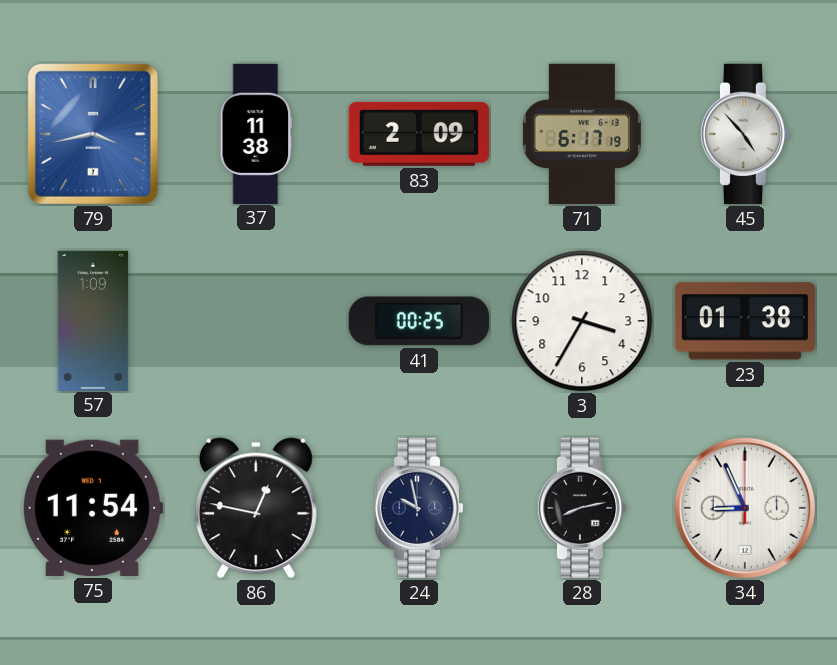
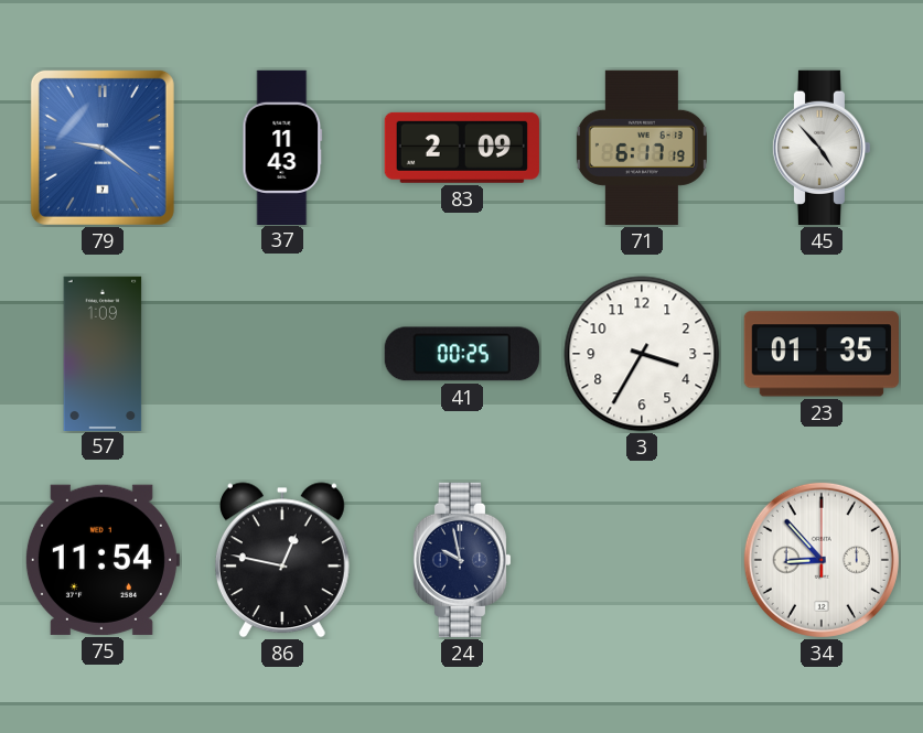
79: 3:43 -> 9:21 (103, 148)
37: 11:38 -> 11:43 (282, 147)
23: 01:38 -> 01:35 (822, 354)
28: 8:13 -> none (582, 508)
34: 8:56 -> 8:53 (822, 560)
